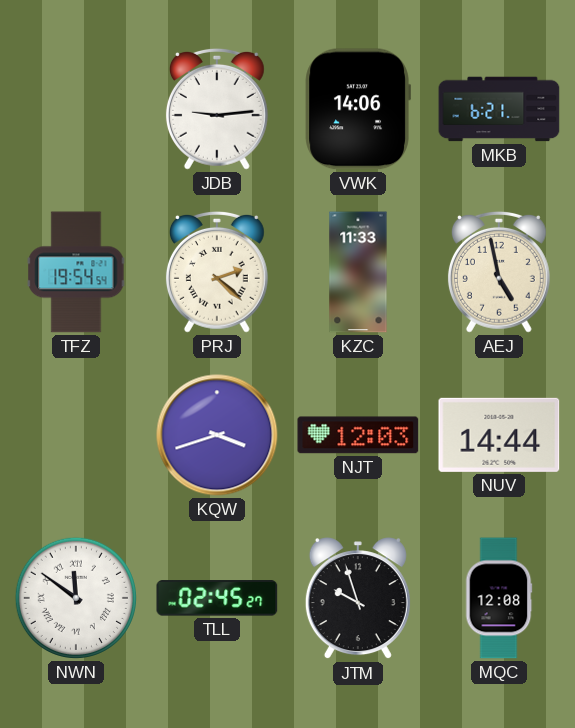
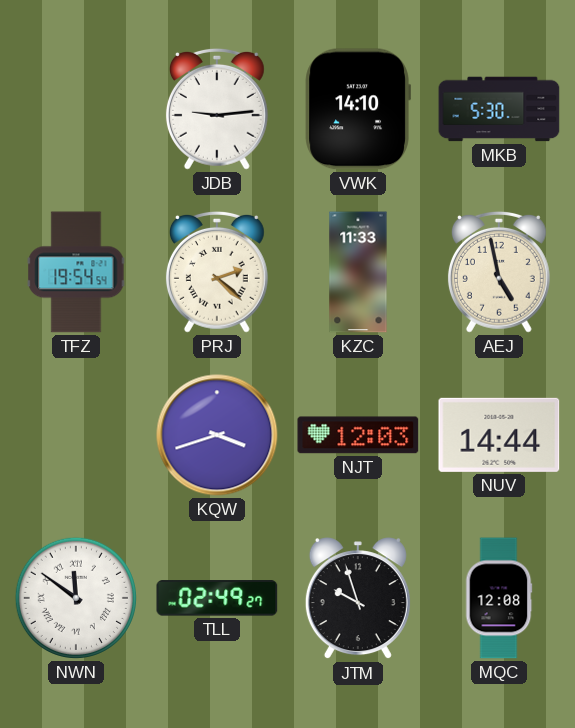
VWK: 14:06 -> 14:10 (358, 109)
MKB: 6:21 -> 5:30 (499, 109)
TLL: 02:45 -> 02:49 (217, 598)
